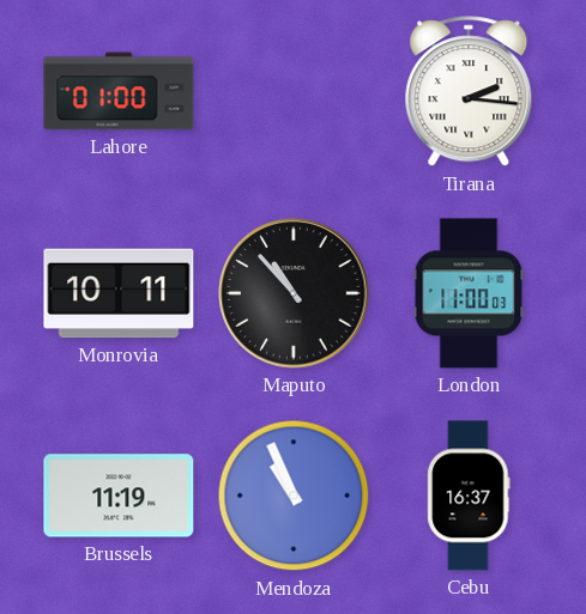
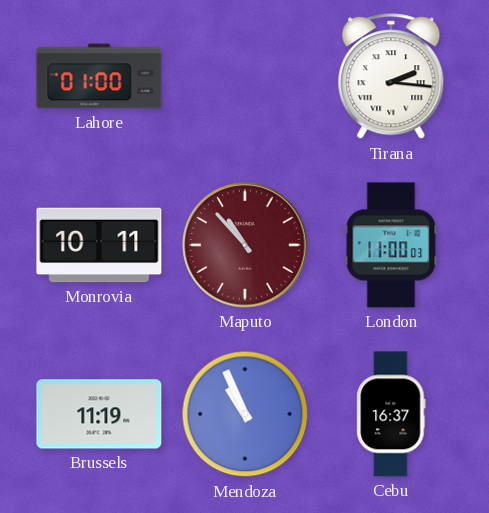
Maputo dial: black -> burgundy (245, 245)
